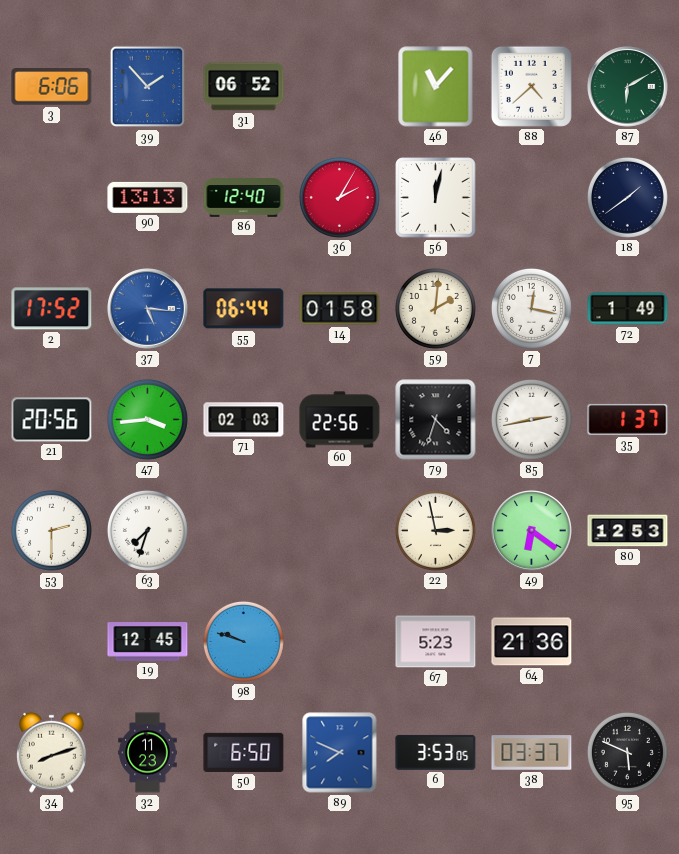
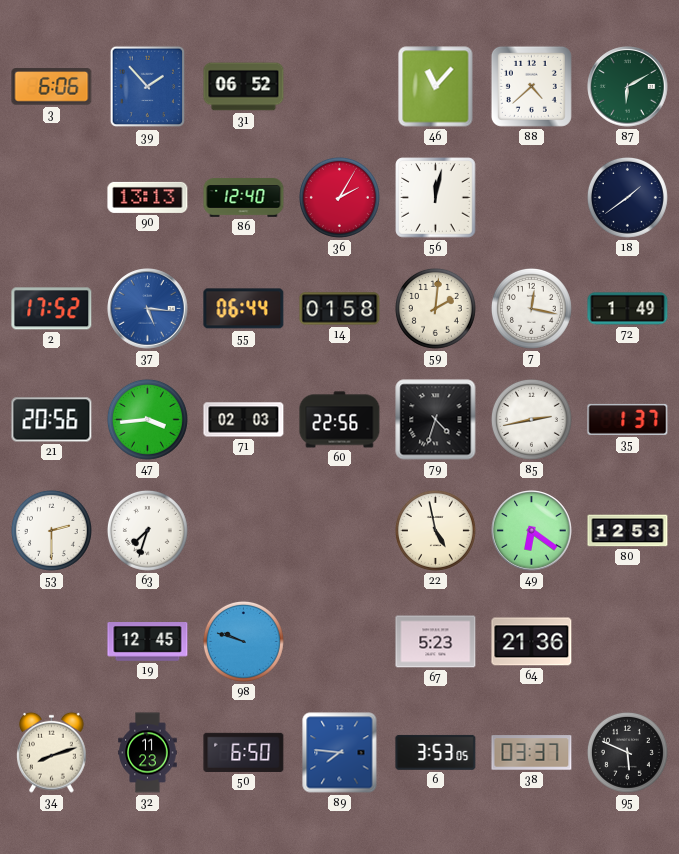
22: 2:58 -> 4:58 (435, 530)
89: 7:49 -> 7:46 (340, 753)
